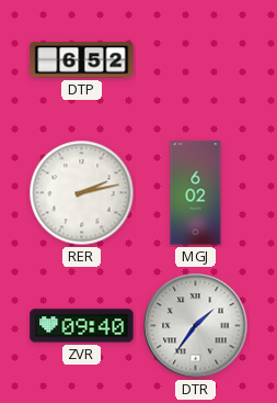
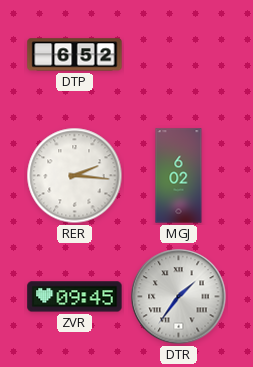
RER: 2:13 -> 2:16 (75, 176)
ZVR: 09:40 -> 09:45 (75, 297)
